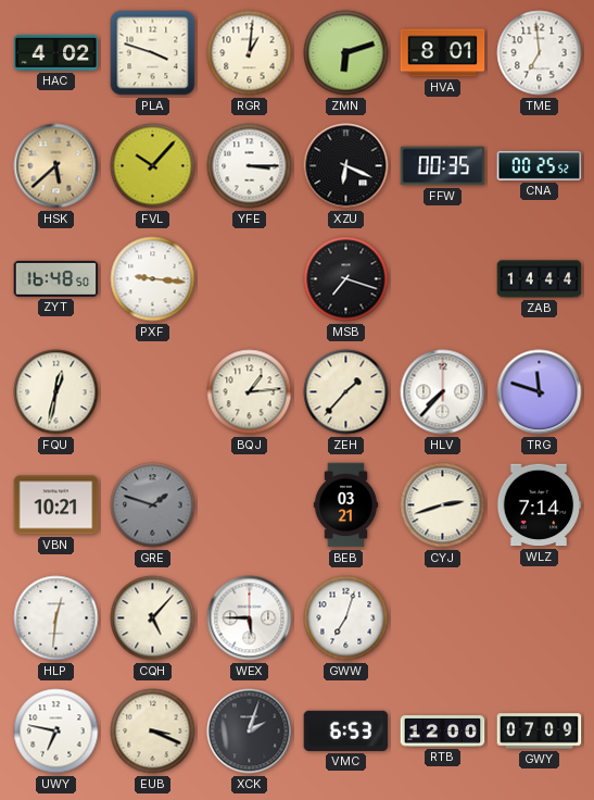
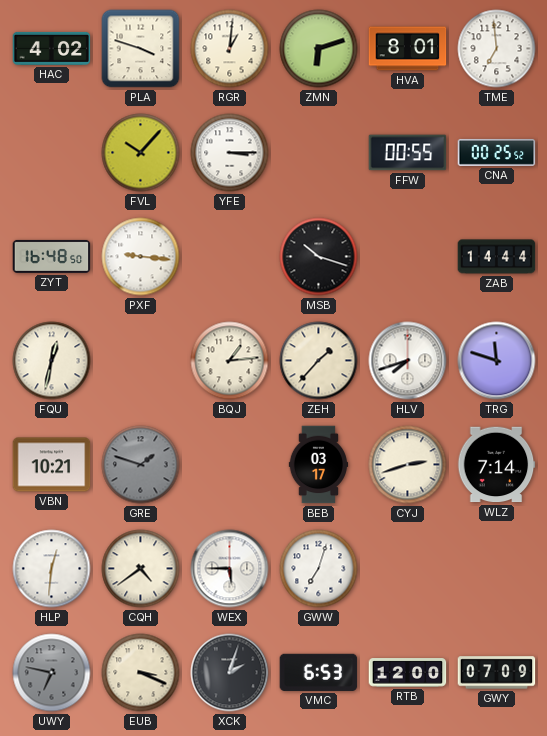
HSK: 5:38 -> none (56, 166)
XZU: 6:19 -> none (346, 166)
FFW: 00:35 -> 00:55 (408, 153)
MSB: 7:18 -> 10:18 (319, 257)
HLV: 7:37 -> 7:42 (408, 361)
BEB: 03:21 -> 03:17 (319, 465)
CQH: 5:07 -> 4:39 (141, 569)
UWY dial: white -> grey (52, 673)
